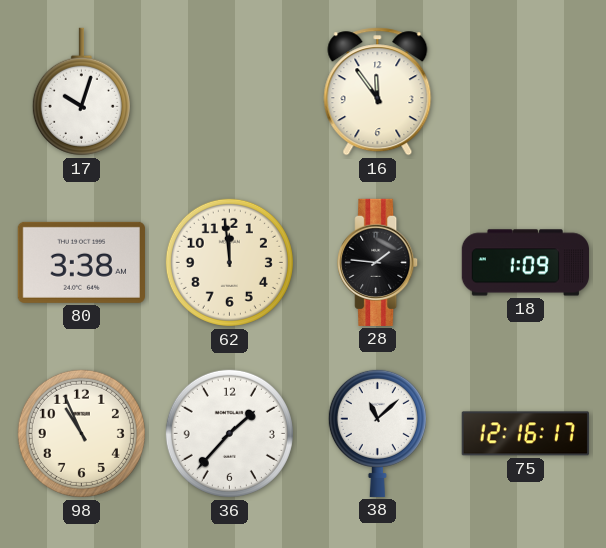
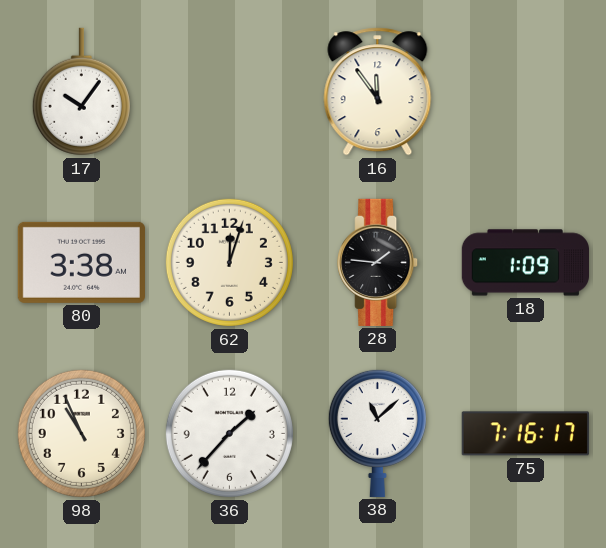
17: 10:03 -> 10:06 (81, 92)
62: 11:59 -> 12:03 (229, 262)
75: 12:16 -> 7:16 (525, 434)
